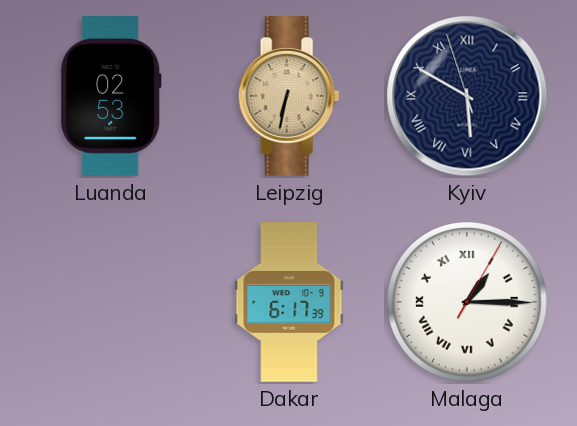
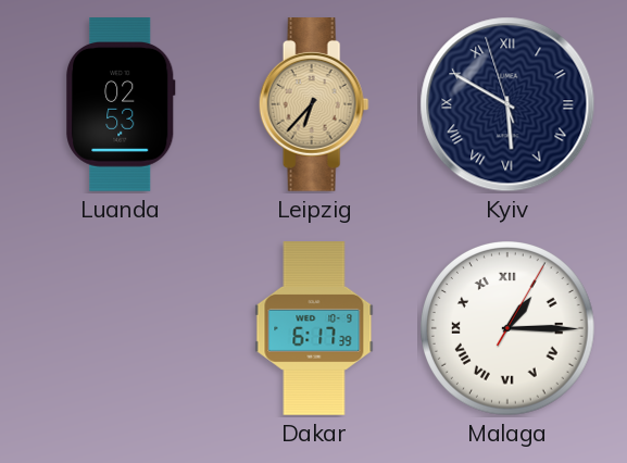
Leipzig: 6:32 -> 6:37 (314, 105)
